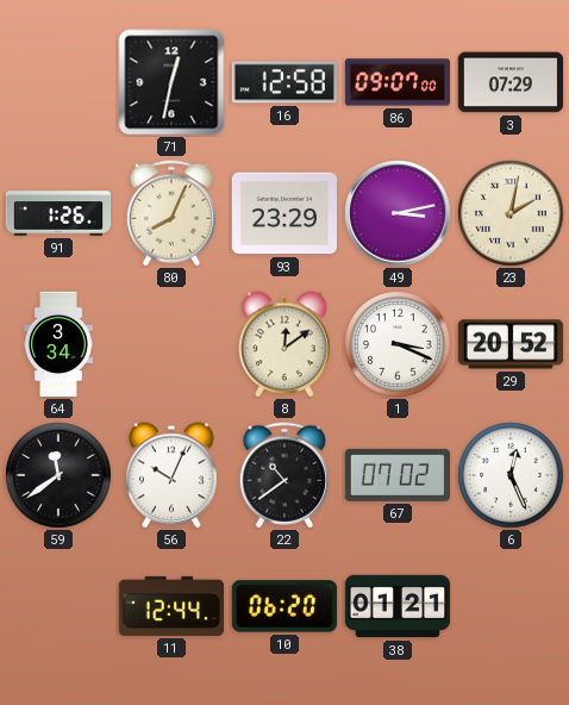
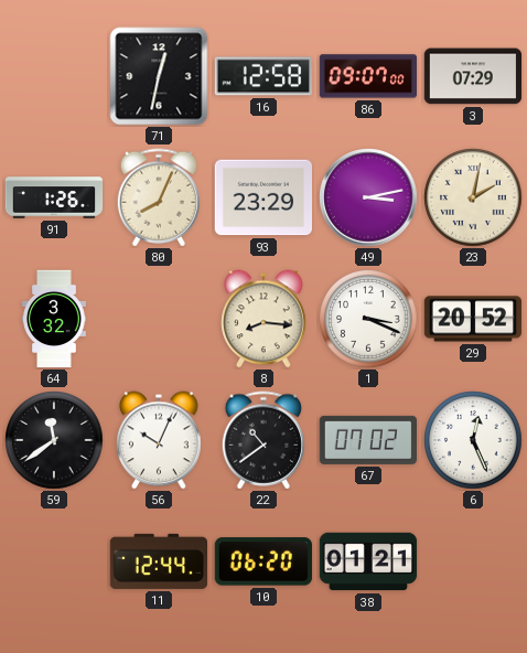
64: 3:34 -> 3:32 (54, 319)
8: 12:09 -> 8:16 (263, 319)
